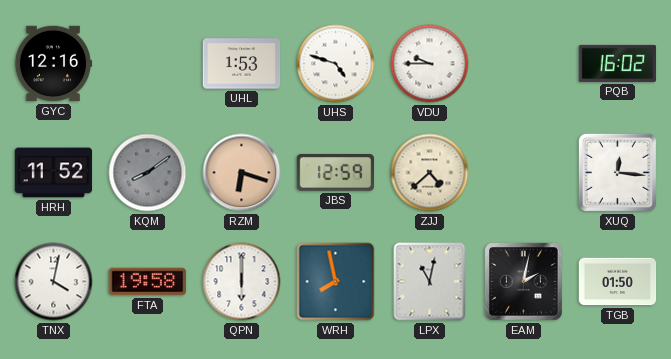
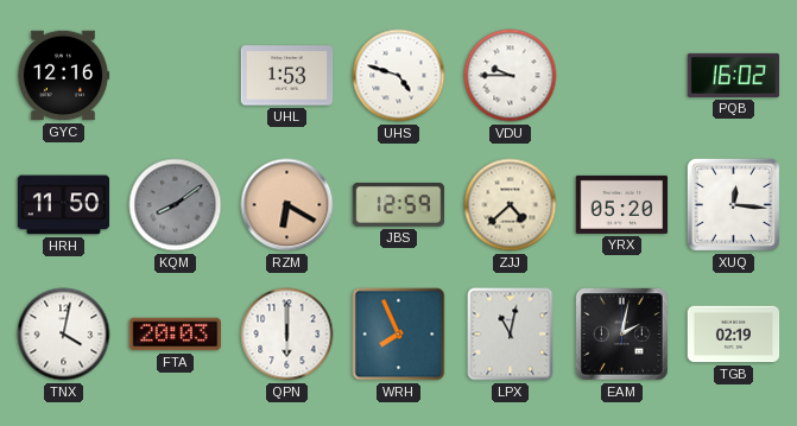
HRH: 11:52 -> 11:50 (64, 205)
RZM: 6:18 -> 6:20 (287, 205)
YRX: none -> 05:20 (622, 204)
FTA: 19:58 -> 20:03 (176, 335)
WRH: 7:58 -> 7:56 (399, 335)
TGB: 01:50 -> 02:19 (734, 335)
